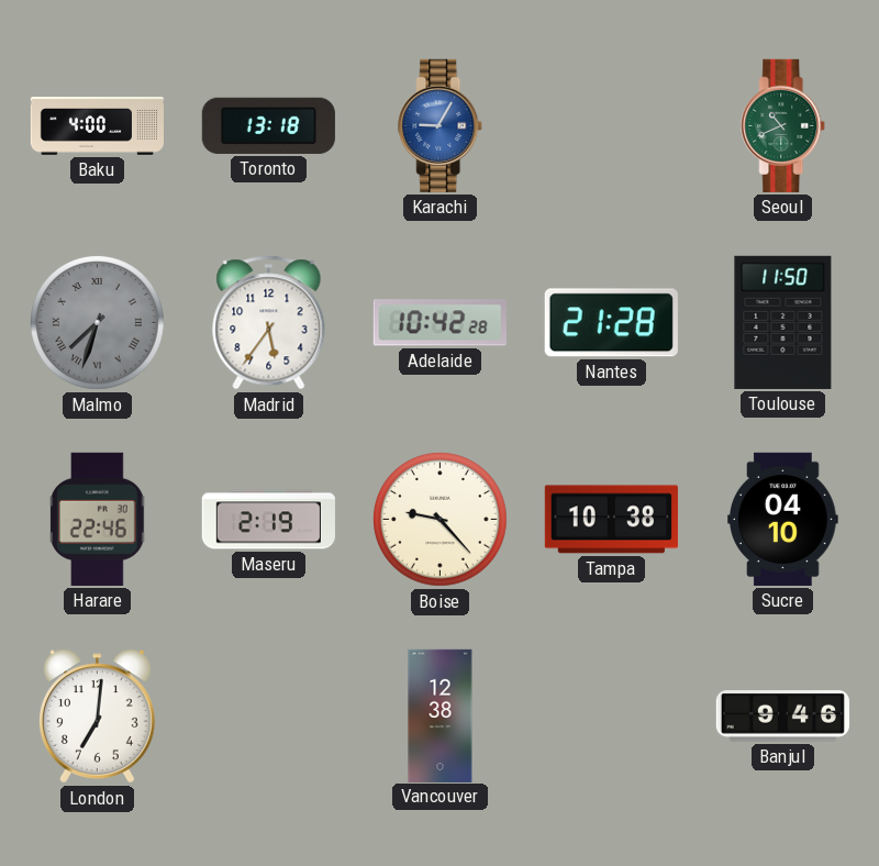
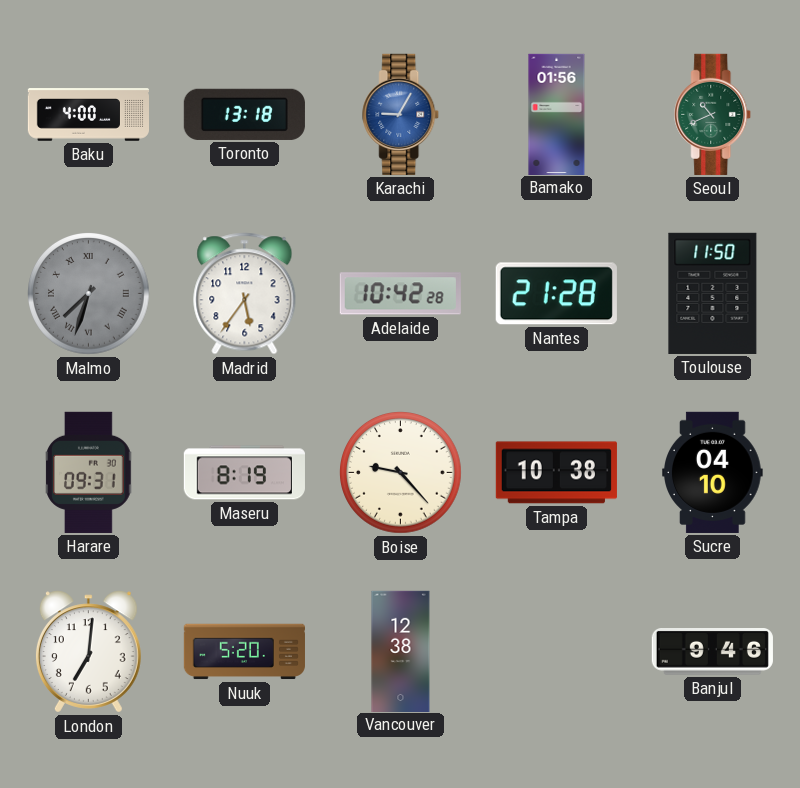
Bamako: none -> 01:56 (557, 114)
Harare: 22:46 -> 09:31 (89, 472)
Maseru: 2:19 -> 8:19 (244, 473)
Nuuk: none -> 5:20 (244, 652)
